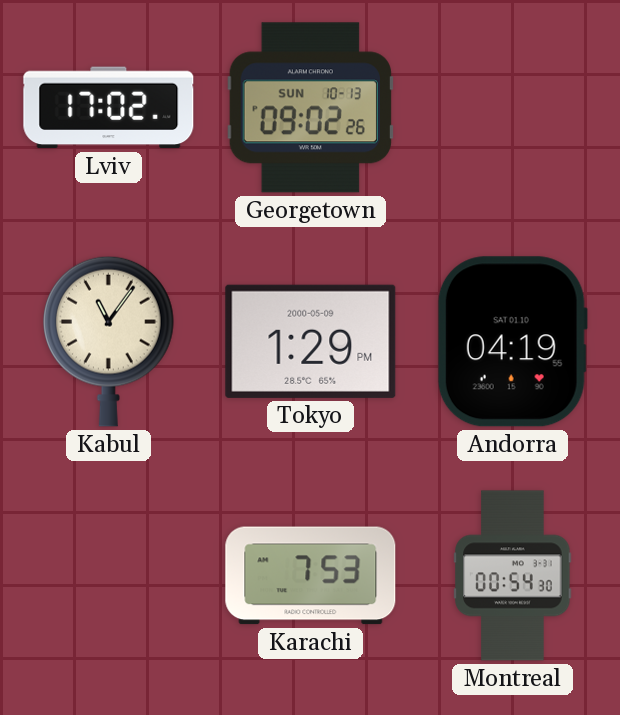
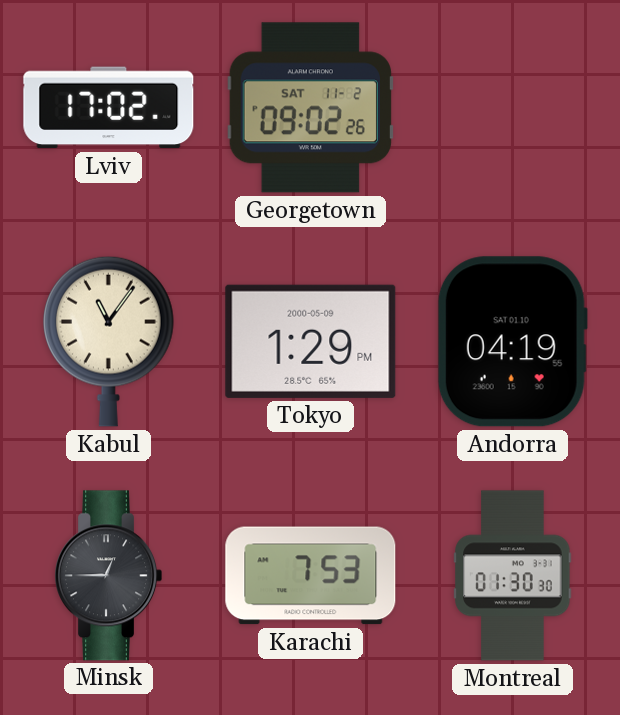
Georgetown date: SUN 10-13 -> SAT 11-2 (310, 108)
Minsk: none -> 12:45 (108, 576)
Montreal: 00:54 -> 01:30 (513, 576)
